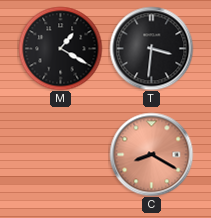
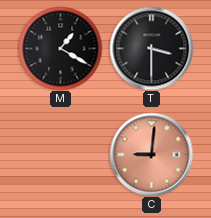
T: 3:31 -> 3:30 (151, 48)
C: 8:20 -> 9:01 (151, 154)
